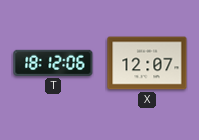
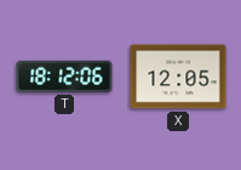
X: 12:07 -> 12:05 (178, 76)
